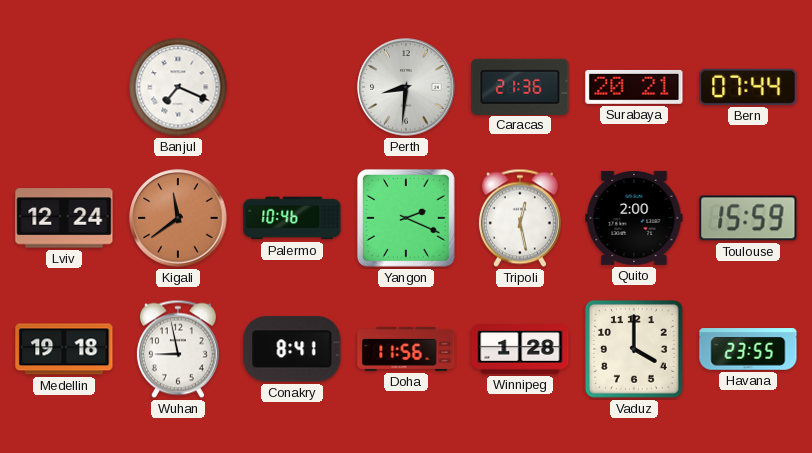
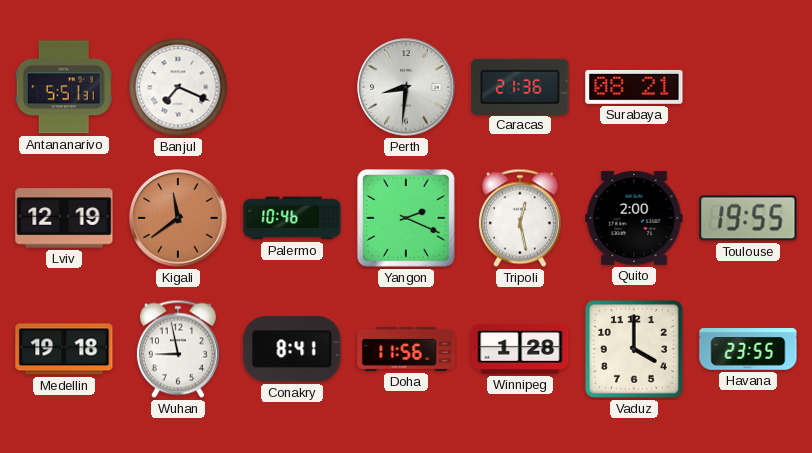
Antananarivo: none -> 5:51 (64, 87)
Surabaya: 20:21 -> 08:21 (634, 87)
Bern: 07:44 -> none (748, 87)
Lviv: 12:24 -> 12:19 (64, 218)
Toulouse: 15:59 -> 19:55 (748, 218)
